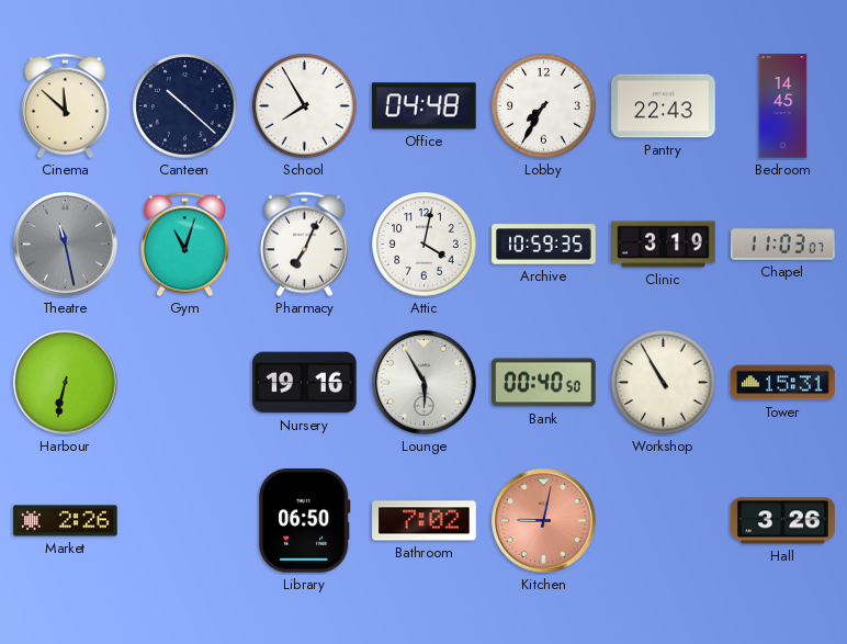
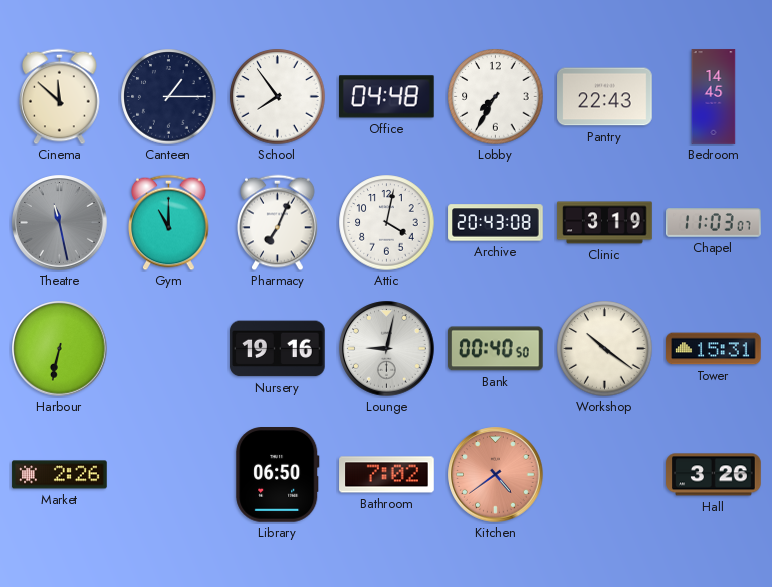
Canteen: 10:22 -> 1:15 (169, 97)
School: 7:55 -> 7:54 (278, 97)
Gym: 11:03 -> 11:00 (169, 223)
Archive: 10:59 -> 20:43 (496, 223)
Lounge: 5:55 -> 9:02 (387, 349)
Workshop: 10:55 -> 10:21 (605, 349)
Kitchen: 9:02 -> 4:39 (496, 475)
